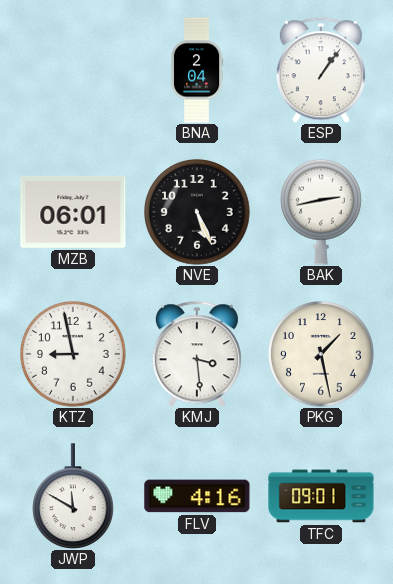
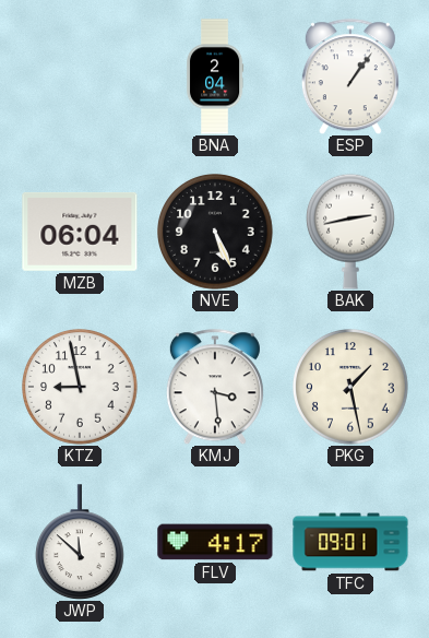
MZB: 06:01 -> 06:04 (80, 232)
JWP: 11:50 -> 11:52 (81, 542)
FLV: 4:16 -> 4:17 (215, 542)
